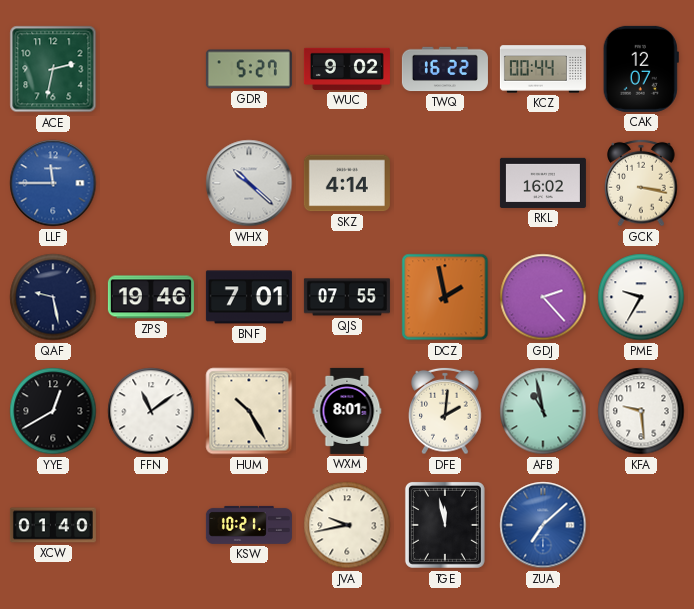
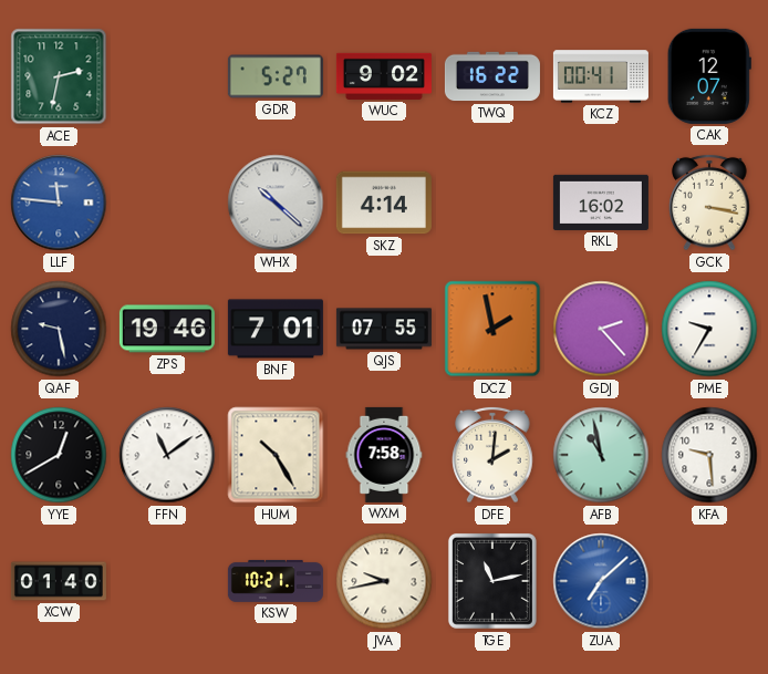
KCZ: 00:44 -> 00:41 (601, 76)
LLF: 11:45 -> 11:46 (59, 203)
WXM: 8:01 -> 7:58 (384, 455)
TGE: 11:58 -> 11:13 (492, 581)
